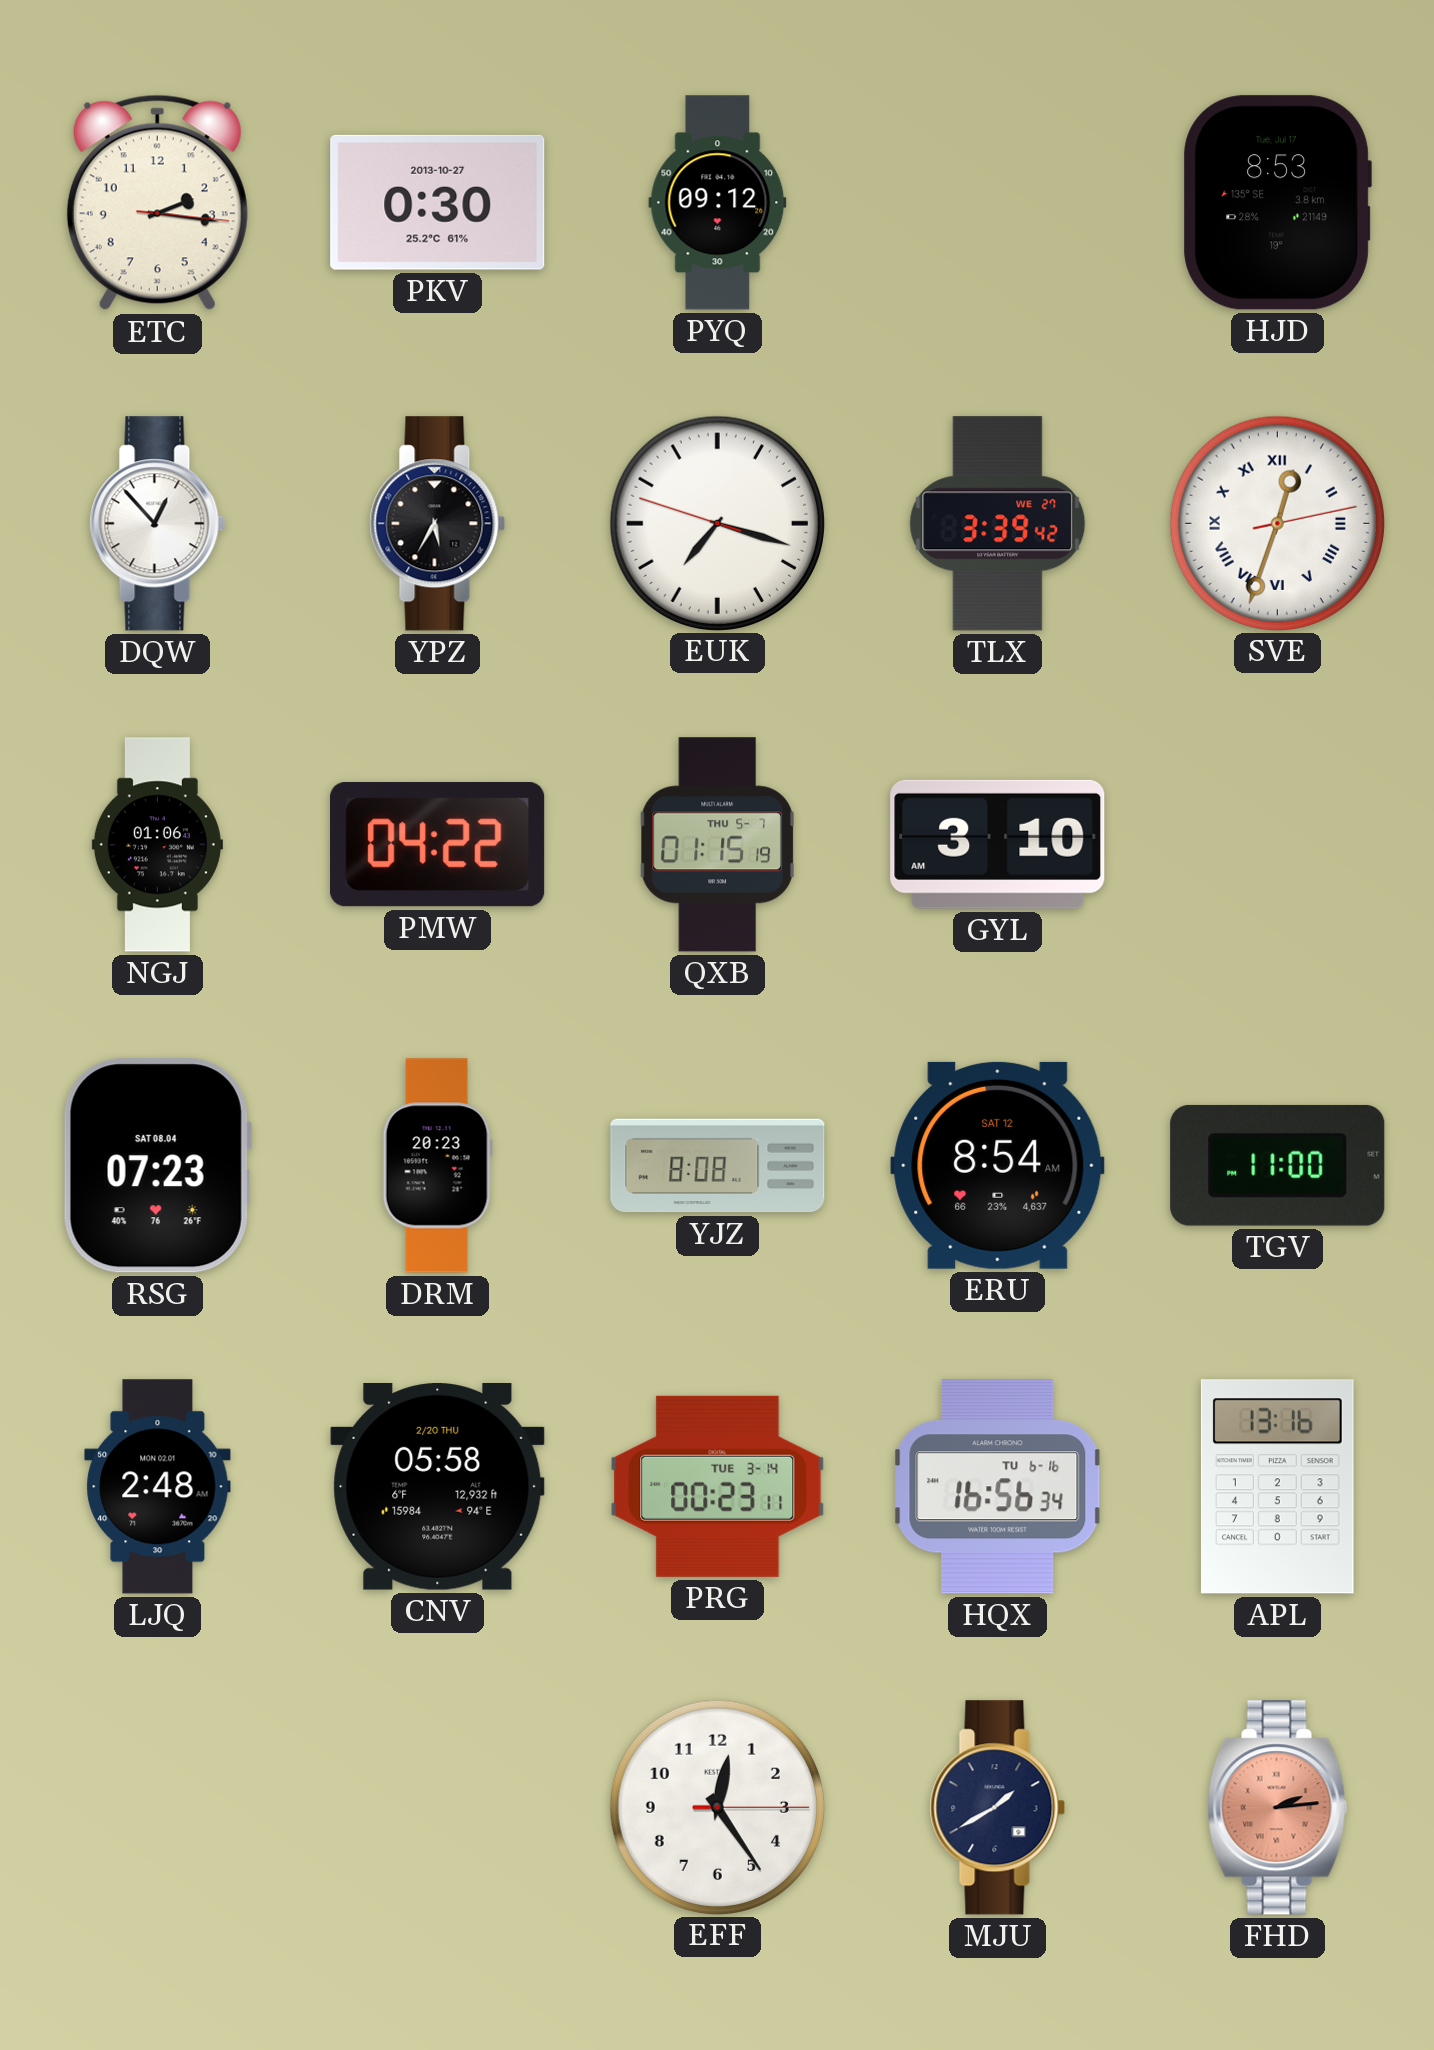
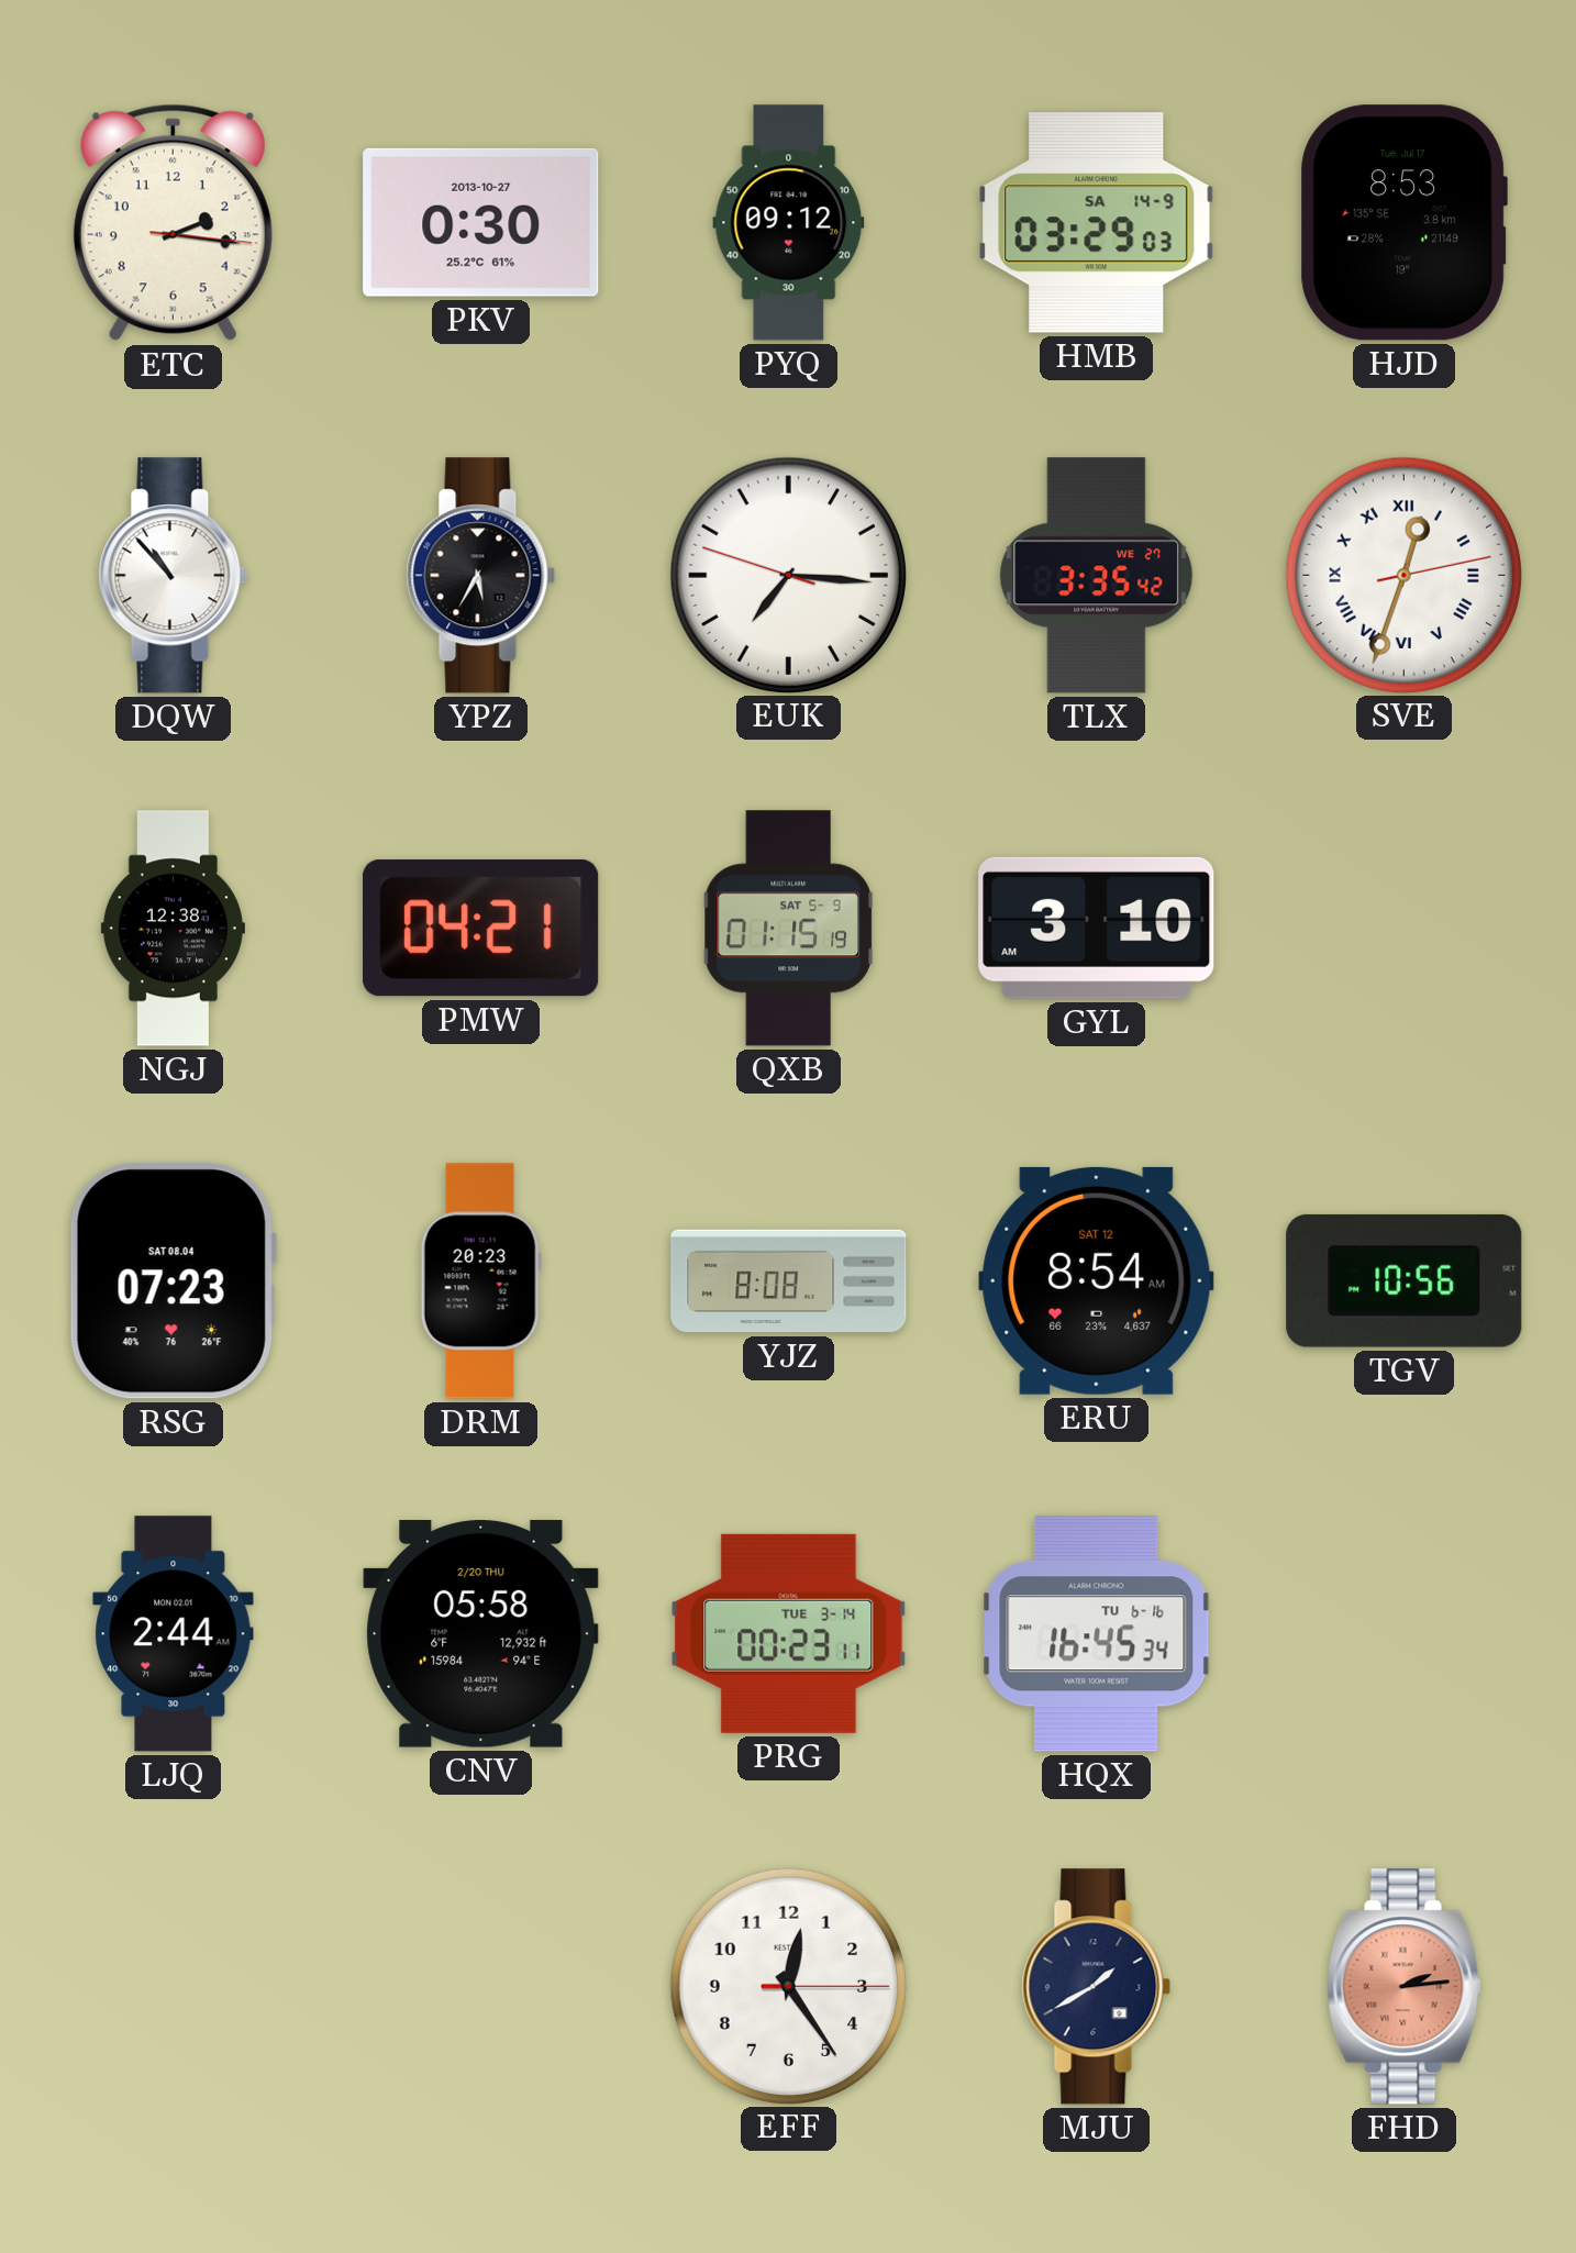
HMB: none -> 03:29 (1097, 223)
DQW: 12:53 -> 10:53 (174, 576)
EUK: 7:17 -> 7:15 (788, 575)
TLX: 3:39 -> 3:35 (1097, 576)
NGJ: 01:06 -> 12:38 (173, 929)
PMW: 04:22 -> 04:21 (481, 929)
QXB date: THU 5-7 -> SAT 5-9 (788, 929)
TGV: 11:00 -> 10:56 (1405, 1280)
LJQ: 2:48 -> 2:44 (174, 1634)
HQX: 16:56 -> 16:45 (1097, 1634)
APL: 13:16 -> none (1277, 1487)
